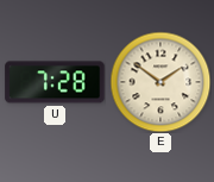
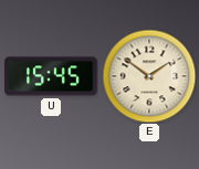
U: 7:28 -> 15:45 (51, 76)
